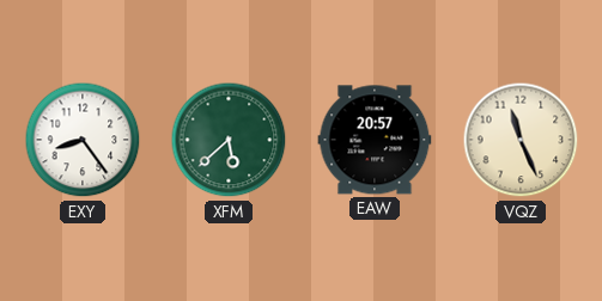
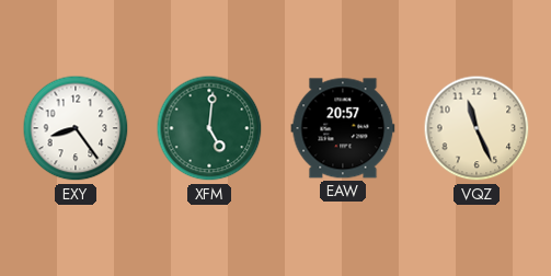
XFM: 5:38 -> 5:01 (209, 128)
